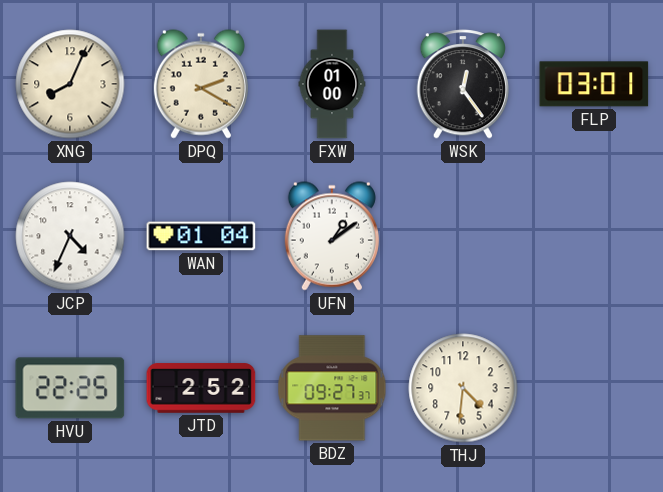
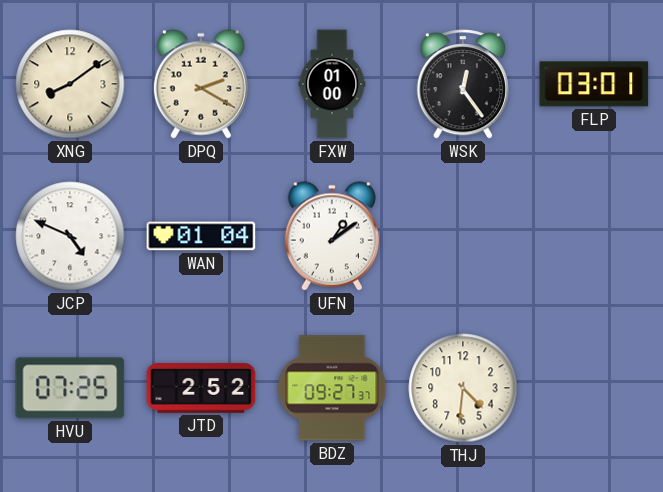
XNG: 8:04 -> 8:09 (70, 84)
JCP: 4:34 -> 4:49 (70, 236)
HVU: 22:25 -> 07:25 (70, 388)
